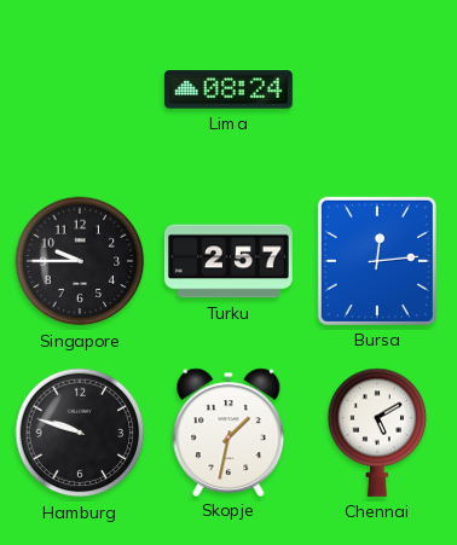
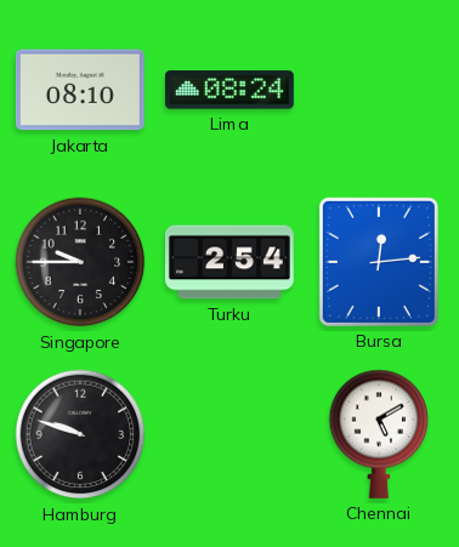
Jakarta: none -> 08:10 (80, 90)
Turku: 2:57 -> 2:54 (229, 262)
Skopje: 1:32 -> none (228, 431)
